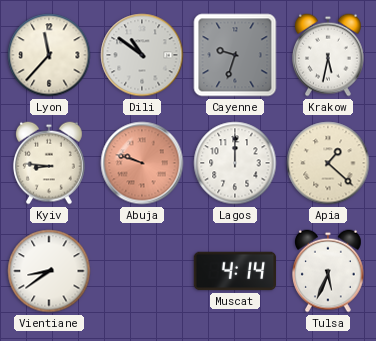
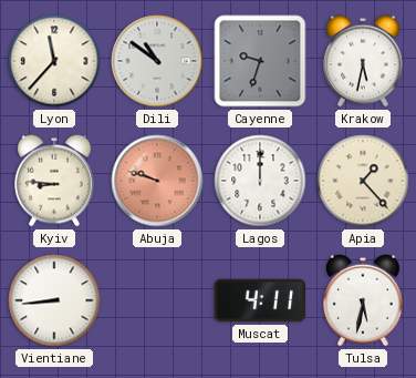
Apia: 1:22 -> 1:23 (363, 181)
Vientiane: 8:39 -> 8:44 (54, 300)
Muscat: 4:14 -> 4:11 (260, 300)
Tulsa: 5:34 -> 5:32 (364, 300)
